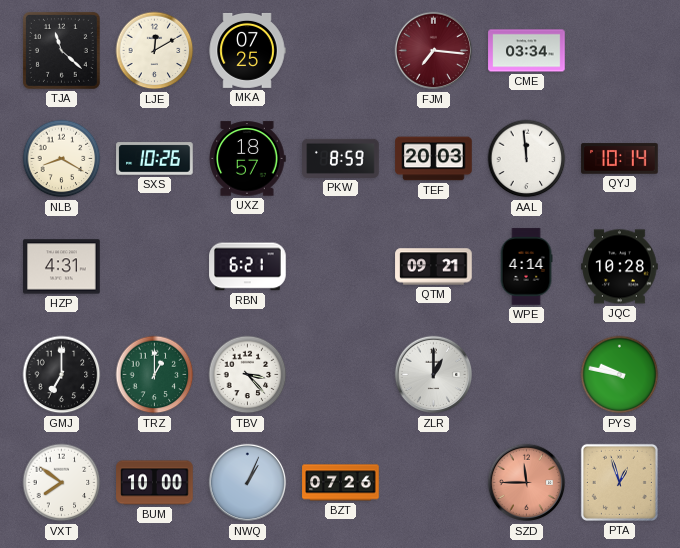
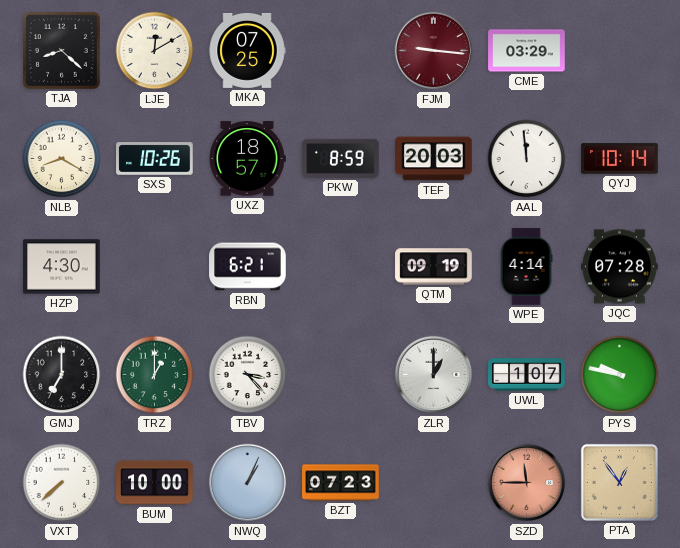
TJA: 11:22 -> 8:22 (61, 50)
FJM: 7:16 -> 9:16 (434, 51)
CME: 03:34 -> 03:29 (527, 51)
HZP: 4:31 -> 4:30 (62, 267)
QTM: 09:21 -> 09:19 (434, 267)
JQC: 10:28 -> 07:28 (620, 267)
UWL: none -> 1:07 (527, 375)
VXT: 7:51 -> 7:38 (62, 483)
BZT: 07:26 -> 07:23 (341, 483)
PTA: 12:57 -> 12:54 (619, 482)
